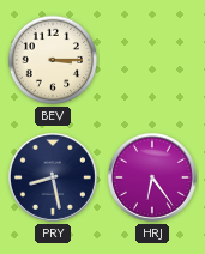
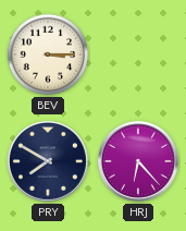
PRY: 8:28 -> 7:50 (48, 161)
HRJ: 6:24 -> 6:23 (138, 161)
